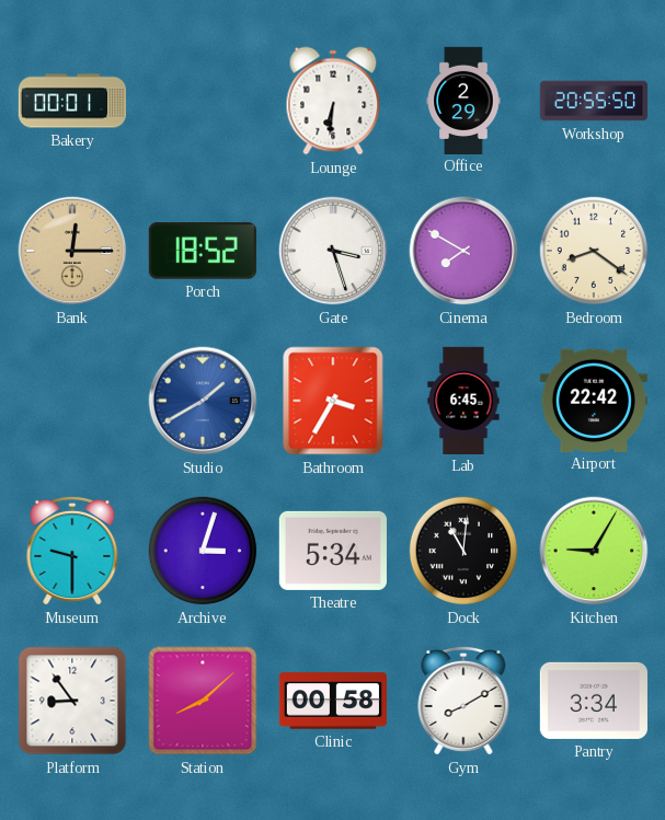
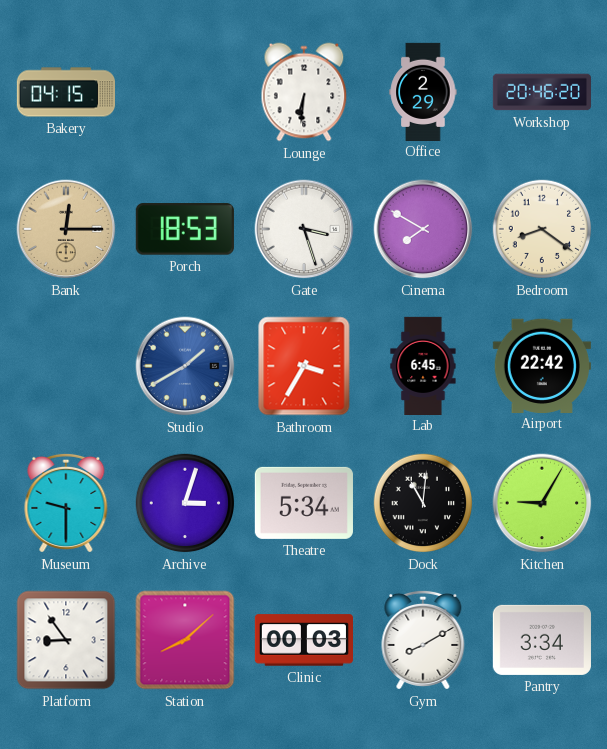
Bakery: 00:01 -> 04:15 (65, 92)
Workshop: 20:55 -> 20:46 (541, 92)
Porch: 18:52 -> 18:53 (185, 229)
Clinic: 00:58 -> 00:03 (303, 640)
